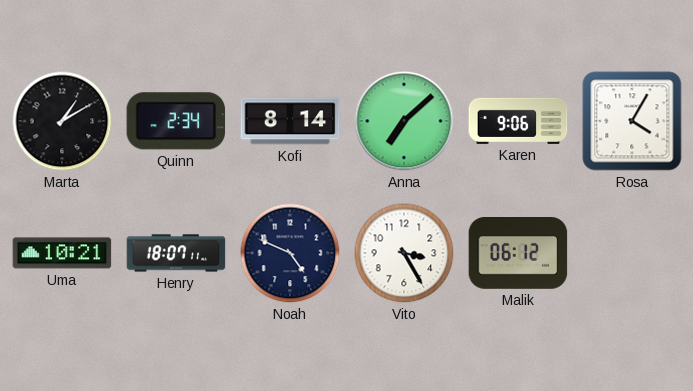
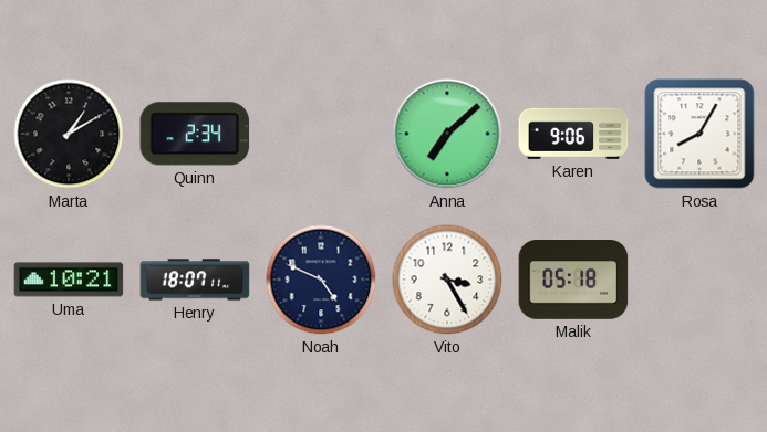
Kofi: 8:14 -> none (290, 121)
Rosa: 4:05 -> 8:05 (699, 134)
Malik: 06:12 -> 05:18 (573, 281)
